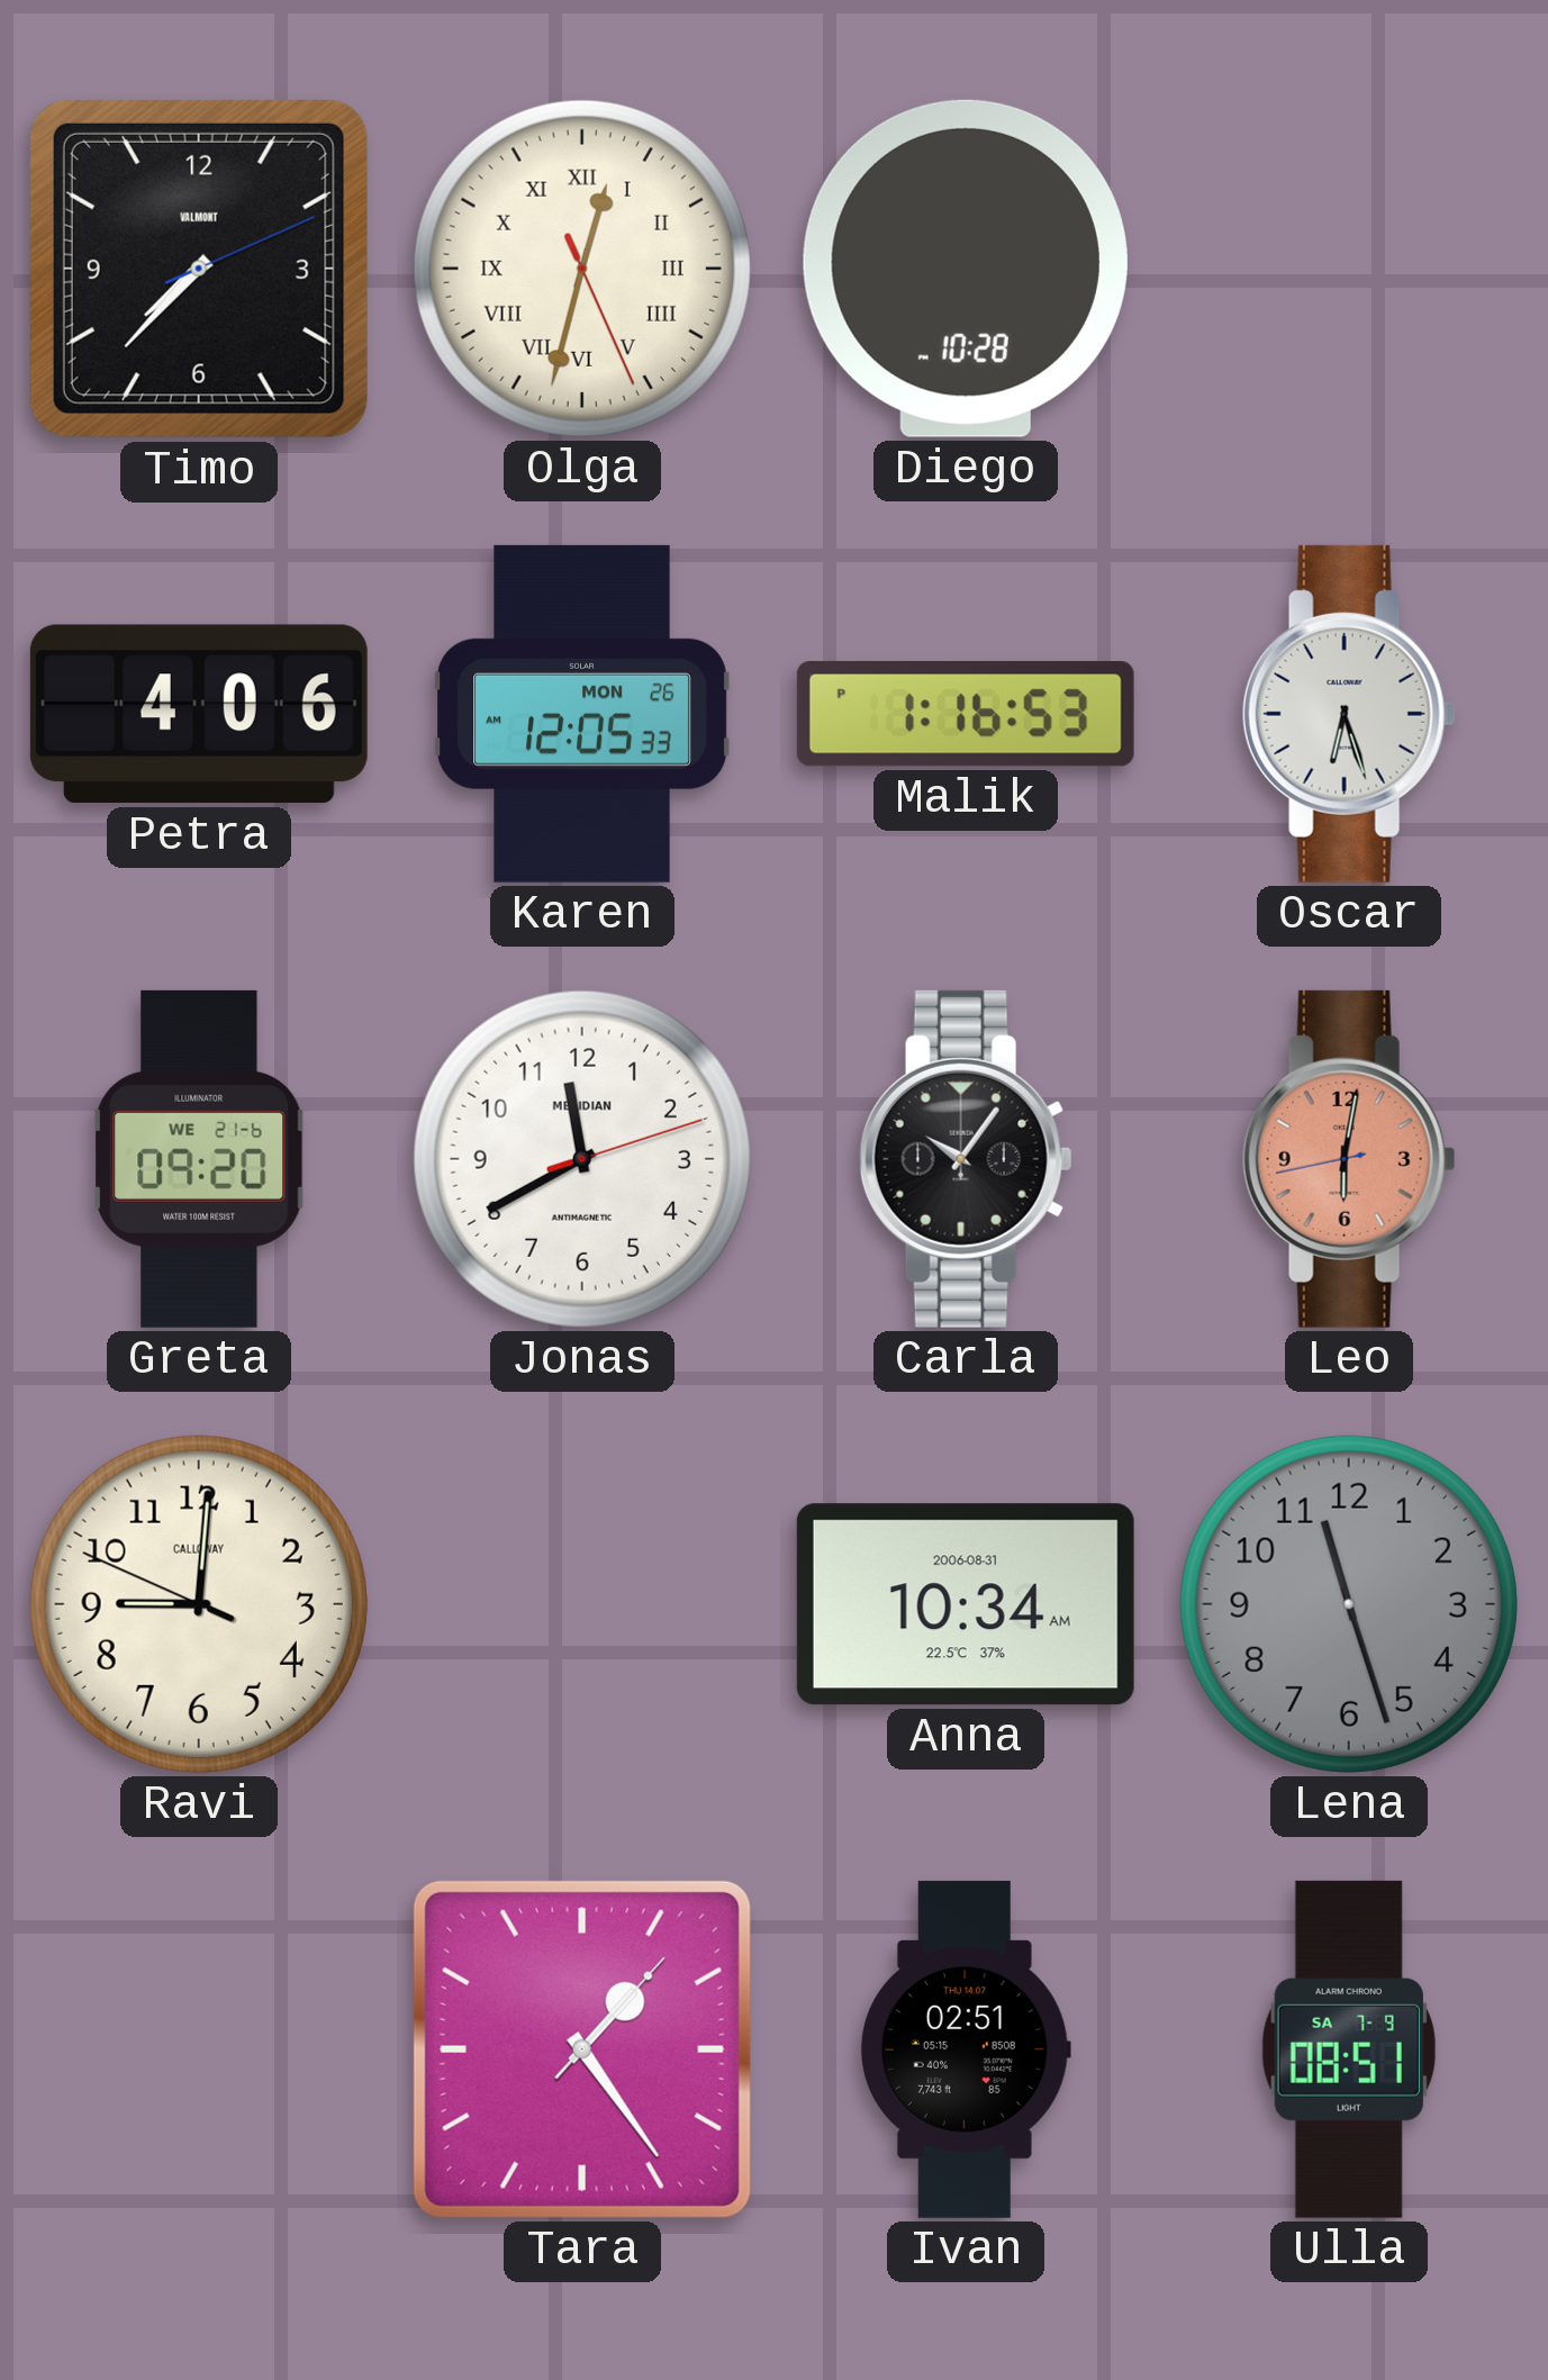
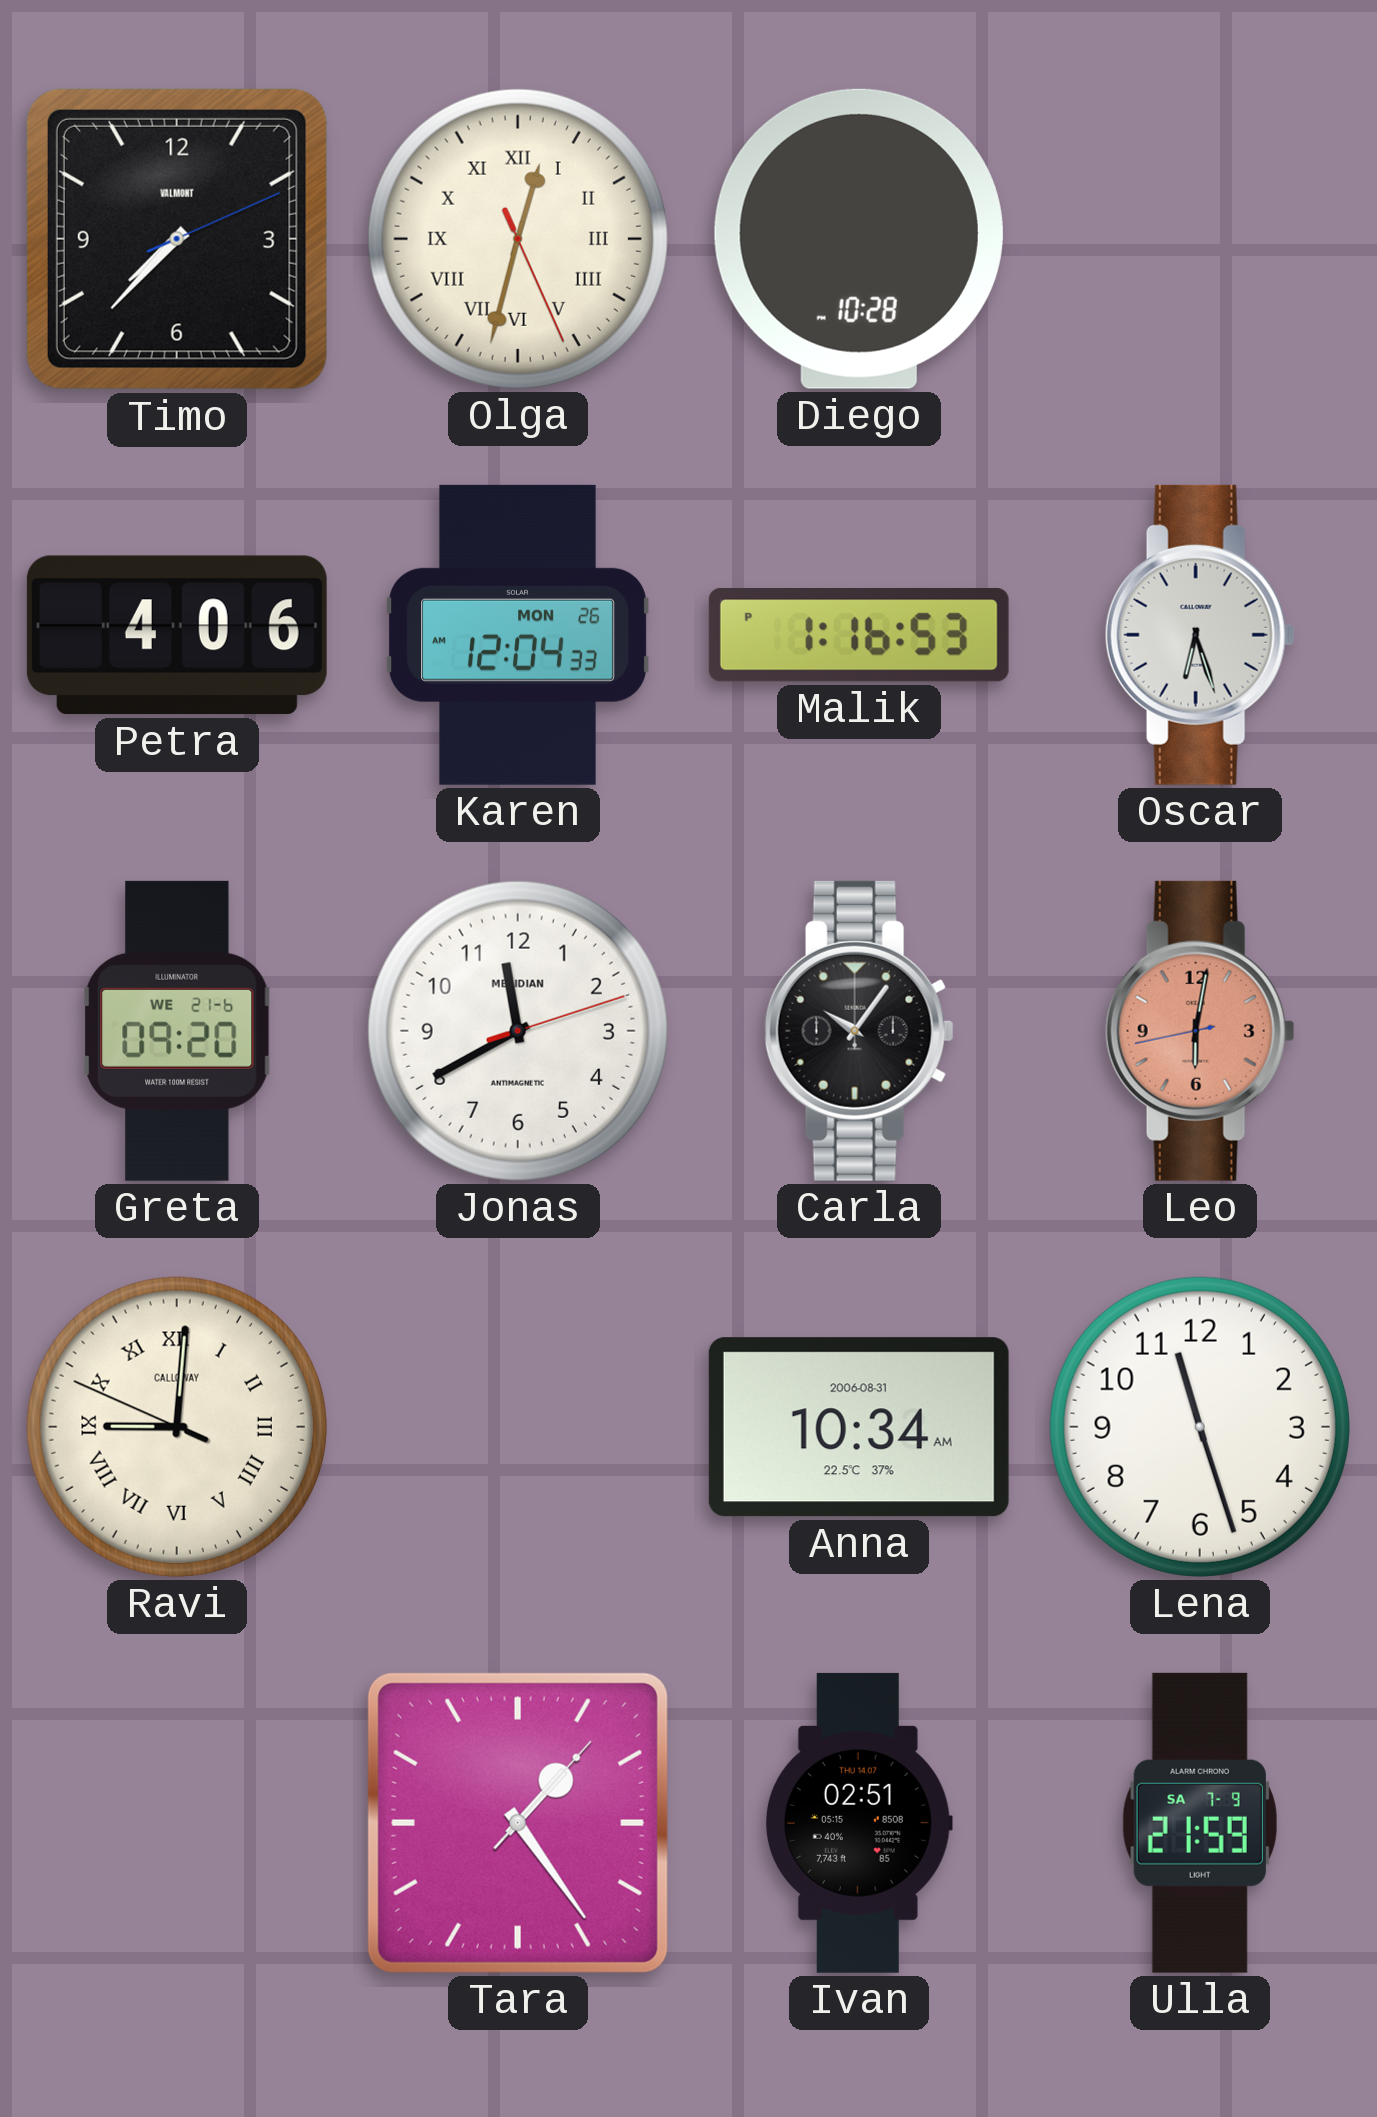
Karen: 12:05 -> 12:04 (518, 635)
Ravi numerals: Arabic -> Roman (177, 1427)
Lena dial: grey -> white (1200, 1427)
Ulla: 08:51 -> 21:59 (1200, 1823)
